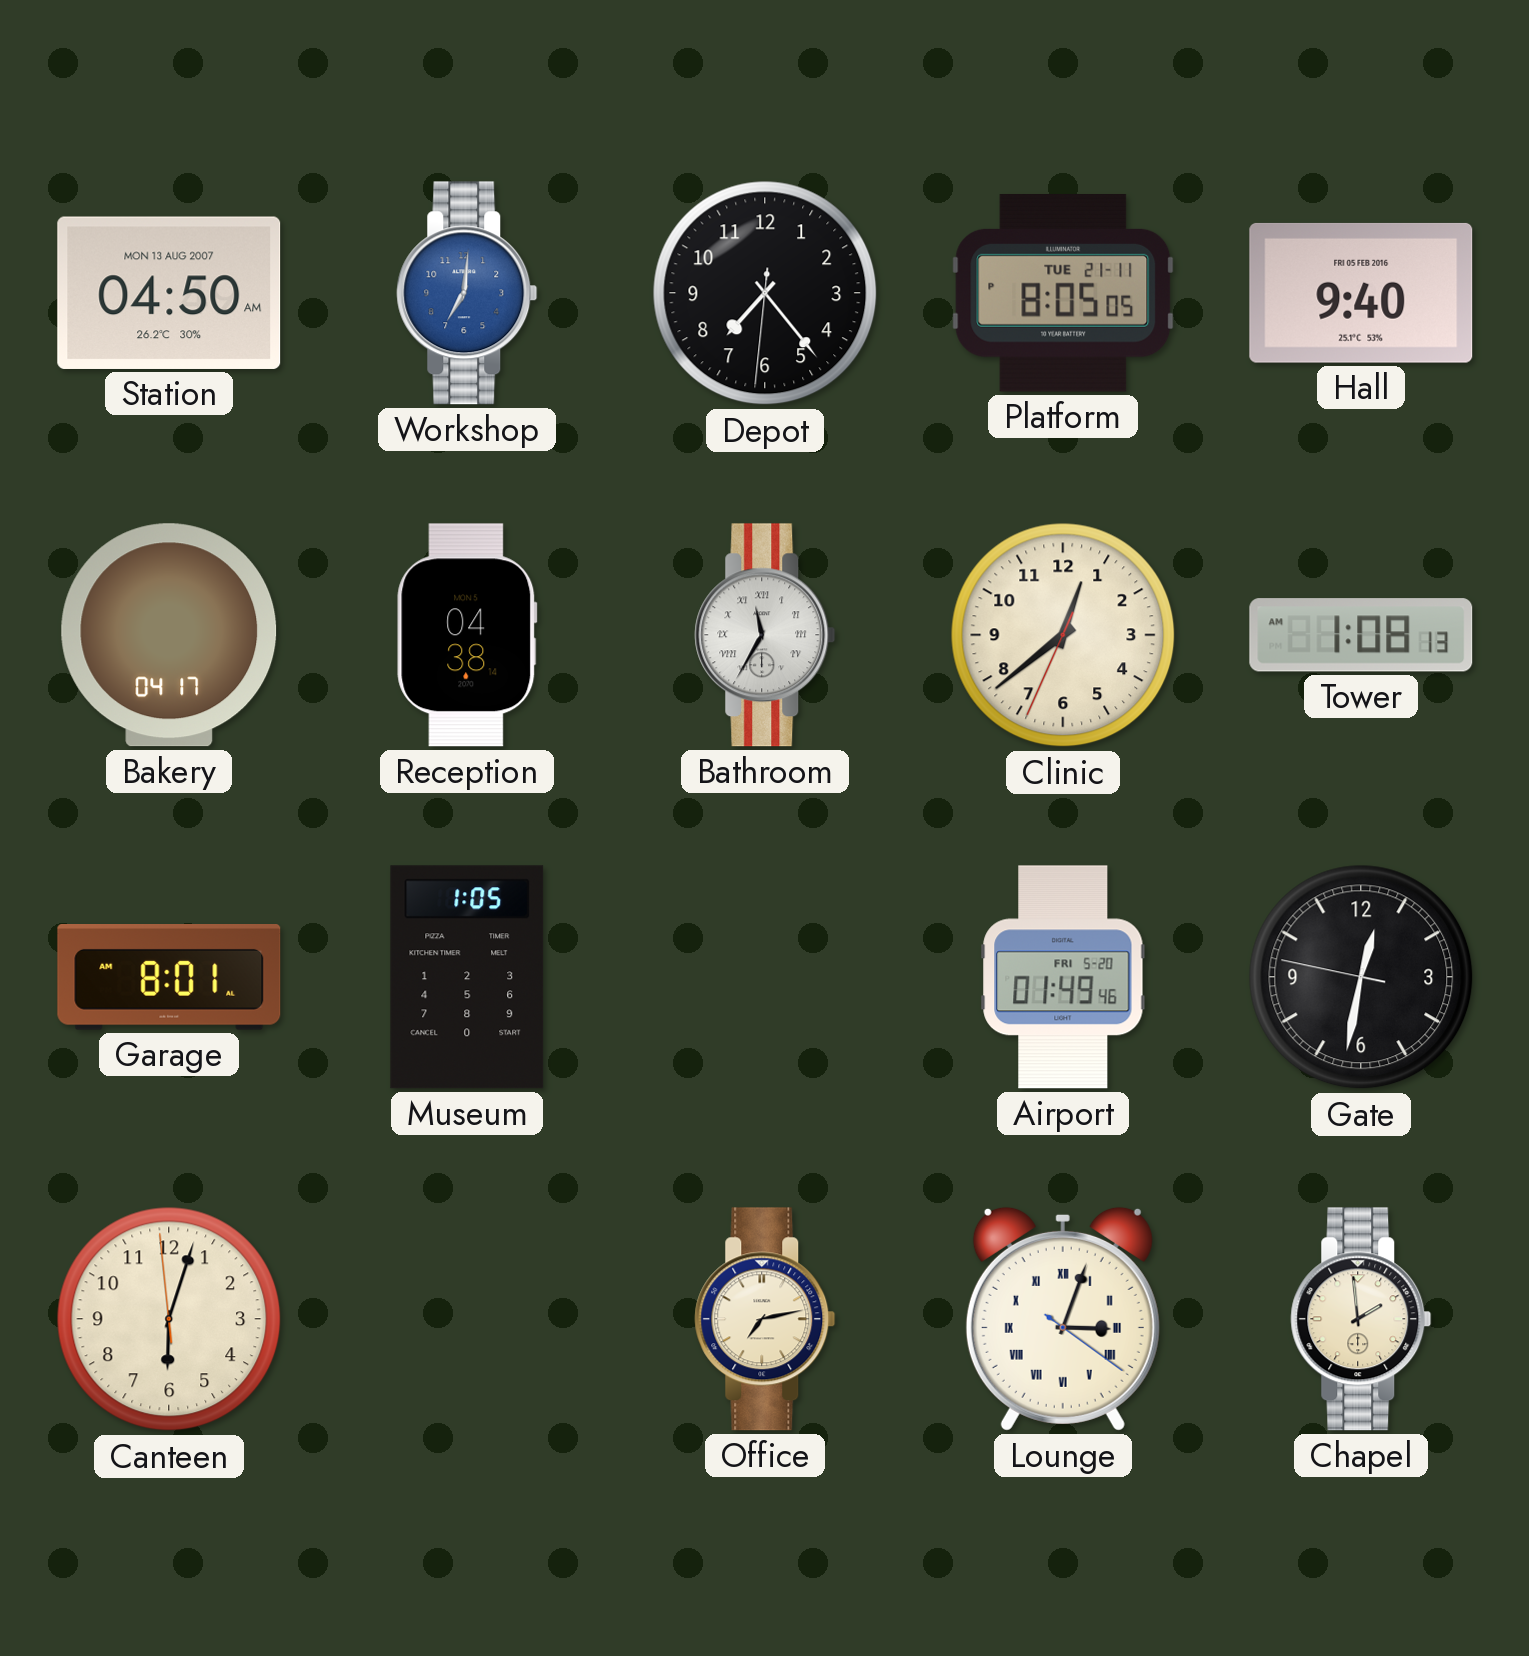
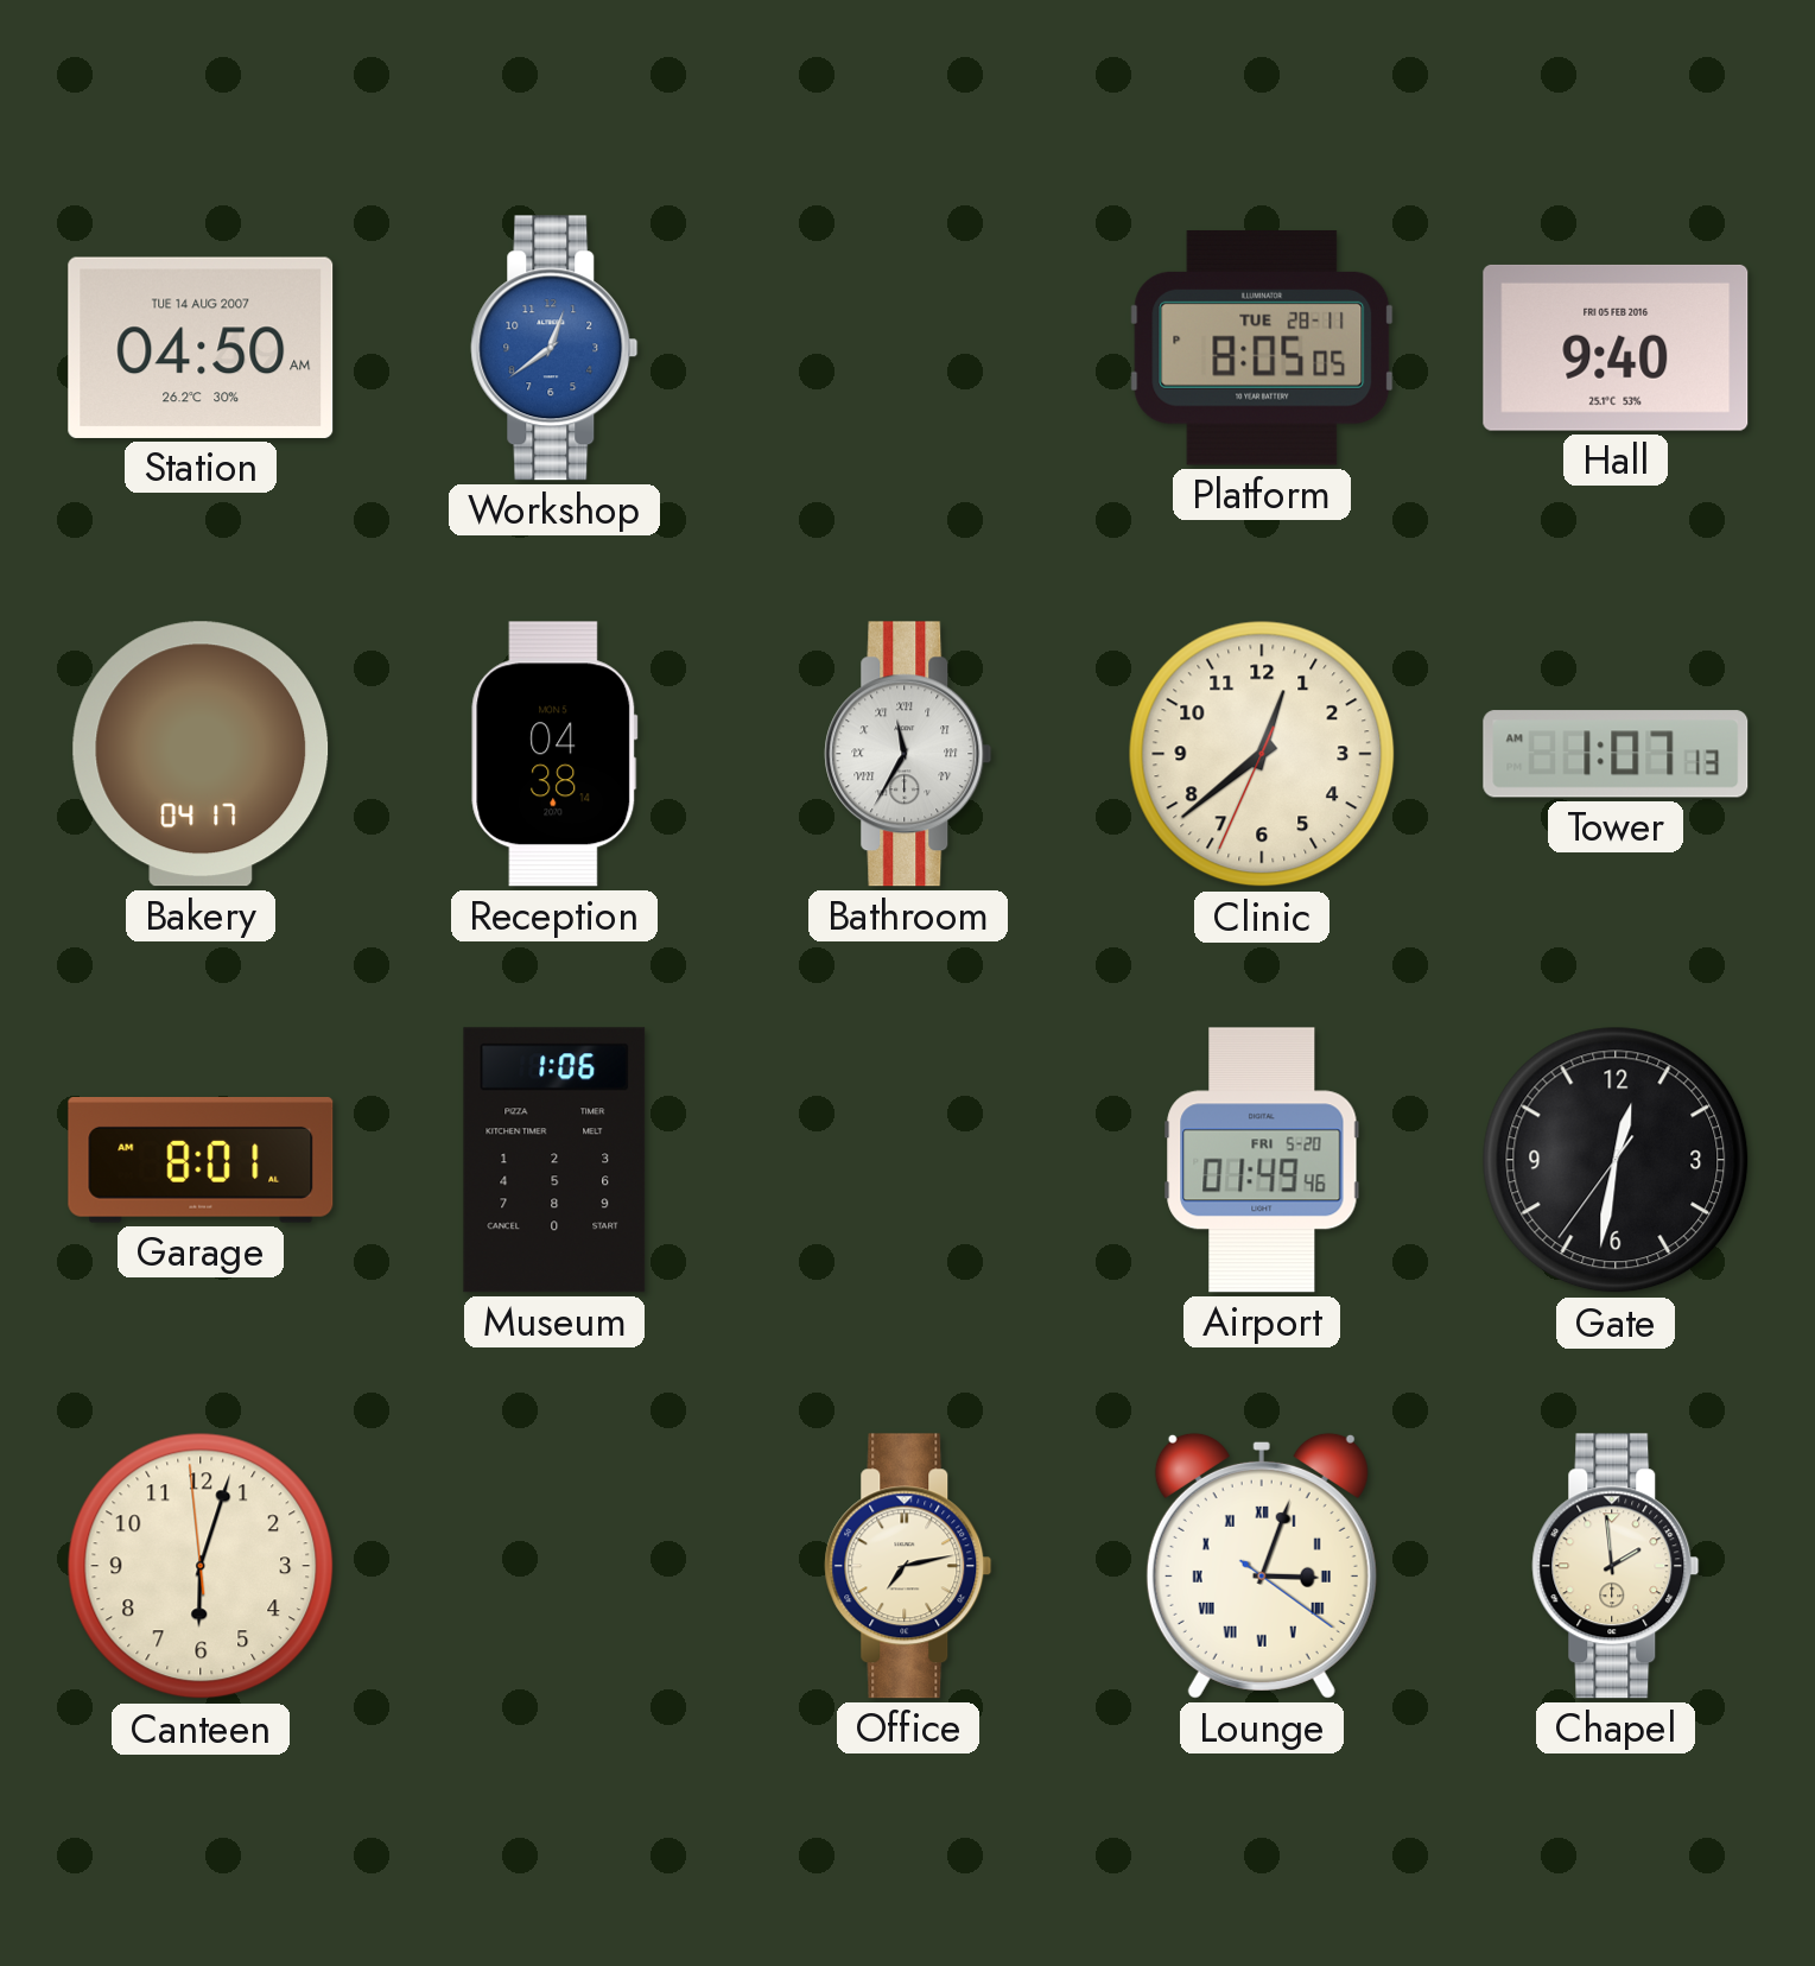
Station date: MON 13 AUG 2007 -> TUE 14 AUG 2007 (201, 348)
Workshop: 7:01 -> 12:39 (554, 348)
Depot: 7:23 -> none (765, 293)
Platform date: TUE 21-11 -> TUE 28-11 (1262, 348)
Tower: 1:08 -> 1:07 (1616, 754)
Museum: 1:05 -> 1:06 (554, 1160)
Gate: 12:31:47 -> 12:31:36 (1616, 1160)
